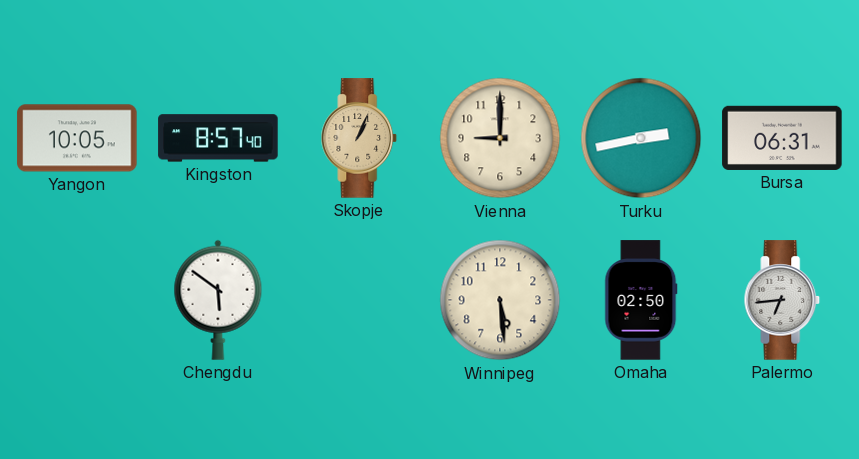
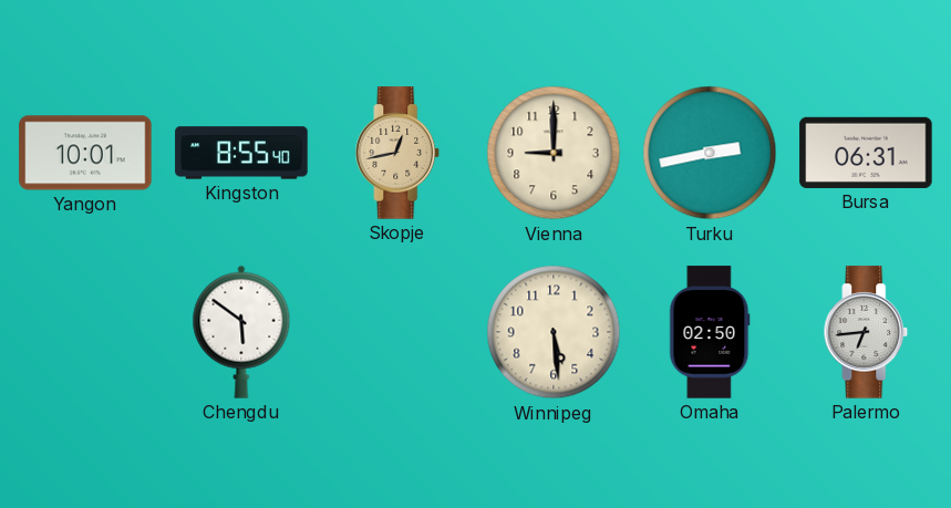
Yangon: 10:05 -> 10:01 (85, 153)
Kingston: 8:57 -> 8:55 (241, 153)
Skopje: 1:04 -> 12:43 (397, 153)
